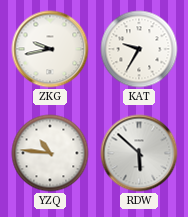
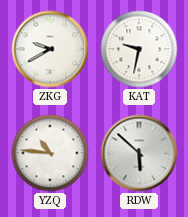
ZKG: 9:43 -> 9:40 (50, 49)
KAT: 9:35 -> 9:32 (139, 49)
